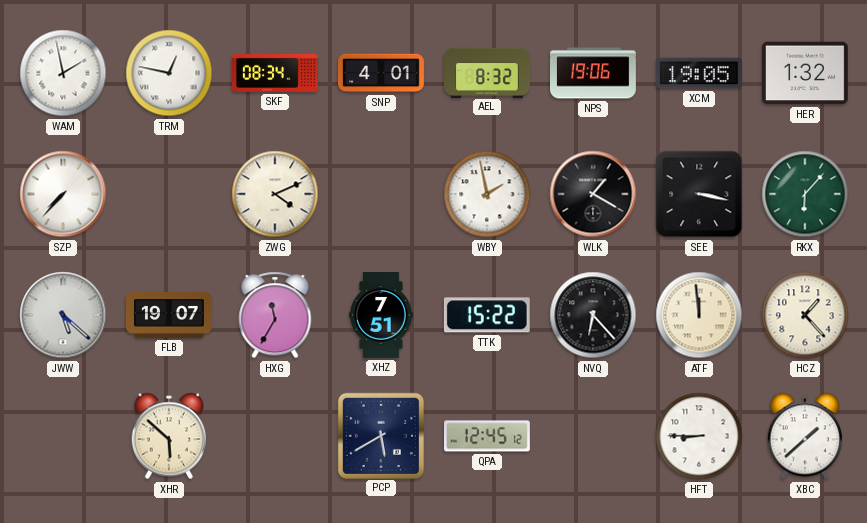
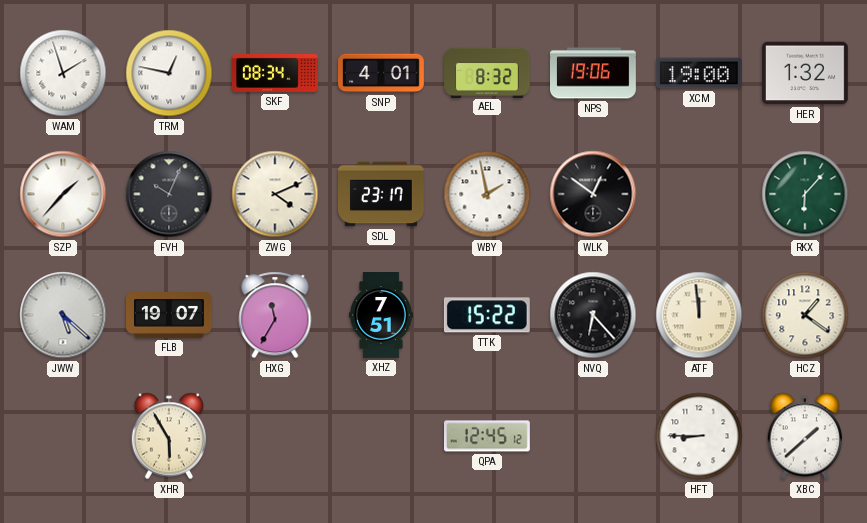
WAM: 1:58 -> 1:57 (63, 73)
XCM: 19:05 -> 19:00 (699, 73)
SZP: 7:37 -> 1:37 (63, 194)
FVH: none -> 10:04 (169, 194)
SDL: none -> 23:17 (381, 194)
WLK: 1:20 -> 12:51 (593, 194)
SEE: 3:17 -> none (699, 194)
HCZ: 1:23 -> 1:21 (805, 315)
XHR: 5:52 -> 5:55 (169, 436)
PCP: 5:40 -> none (380, 435)
